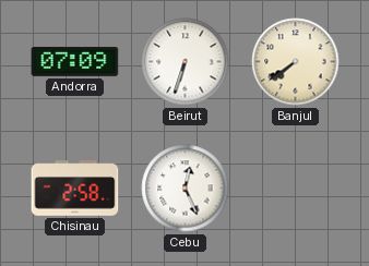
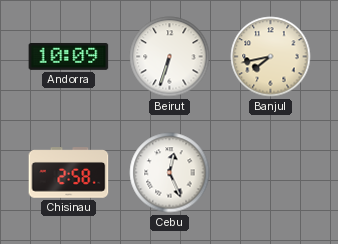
Andorra: 07:09 -> 10:09 (69, 56)
Banjul: 7:39 -> 7:43 (271, 57)
